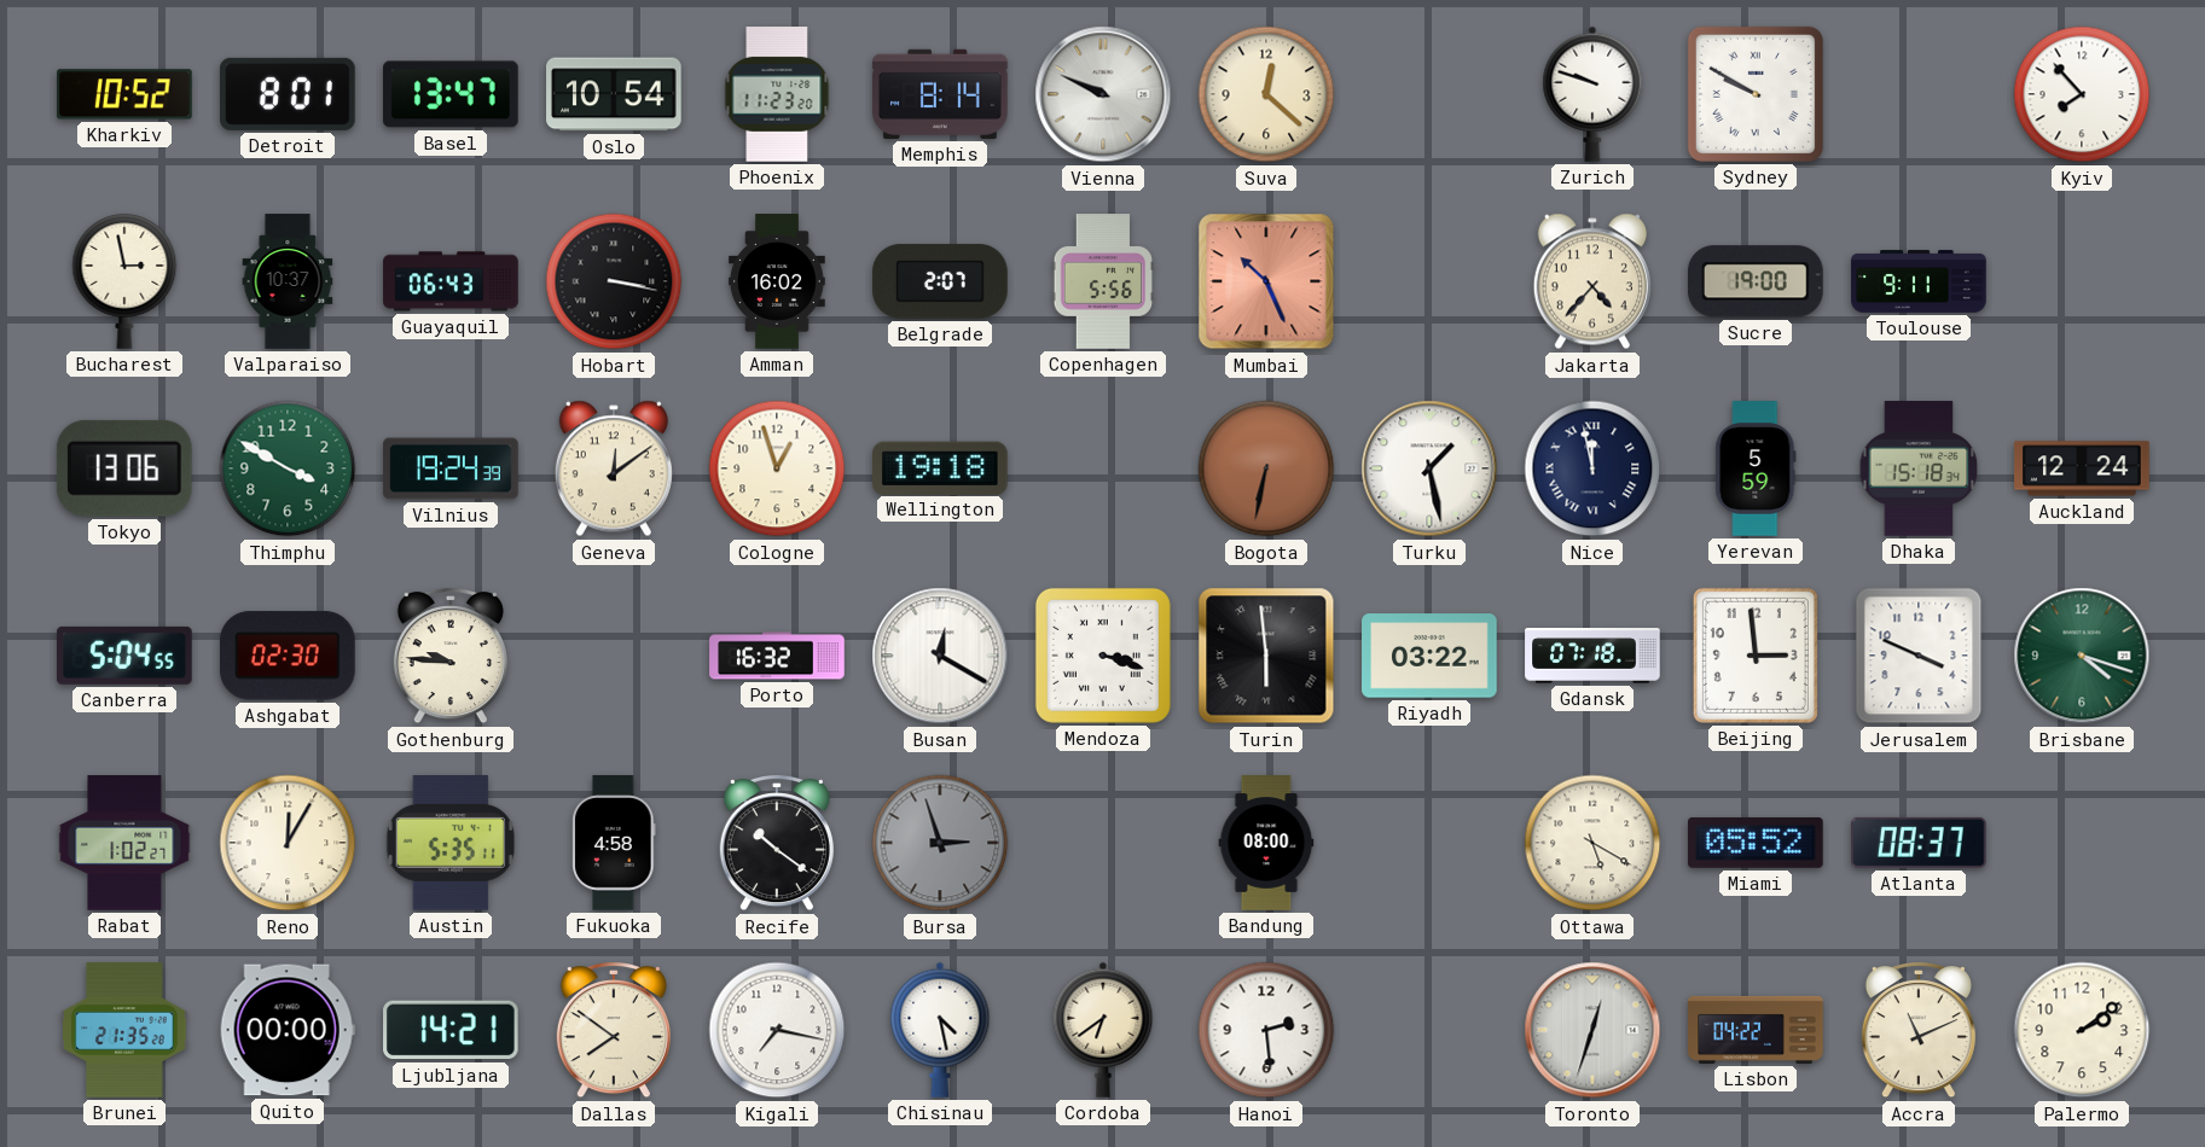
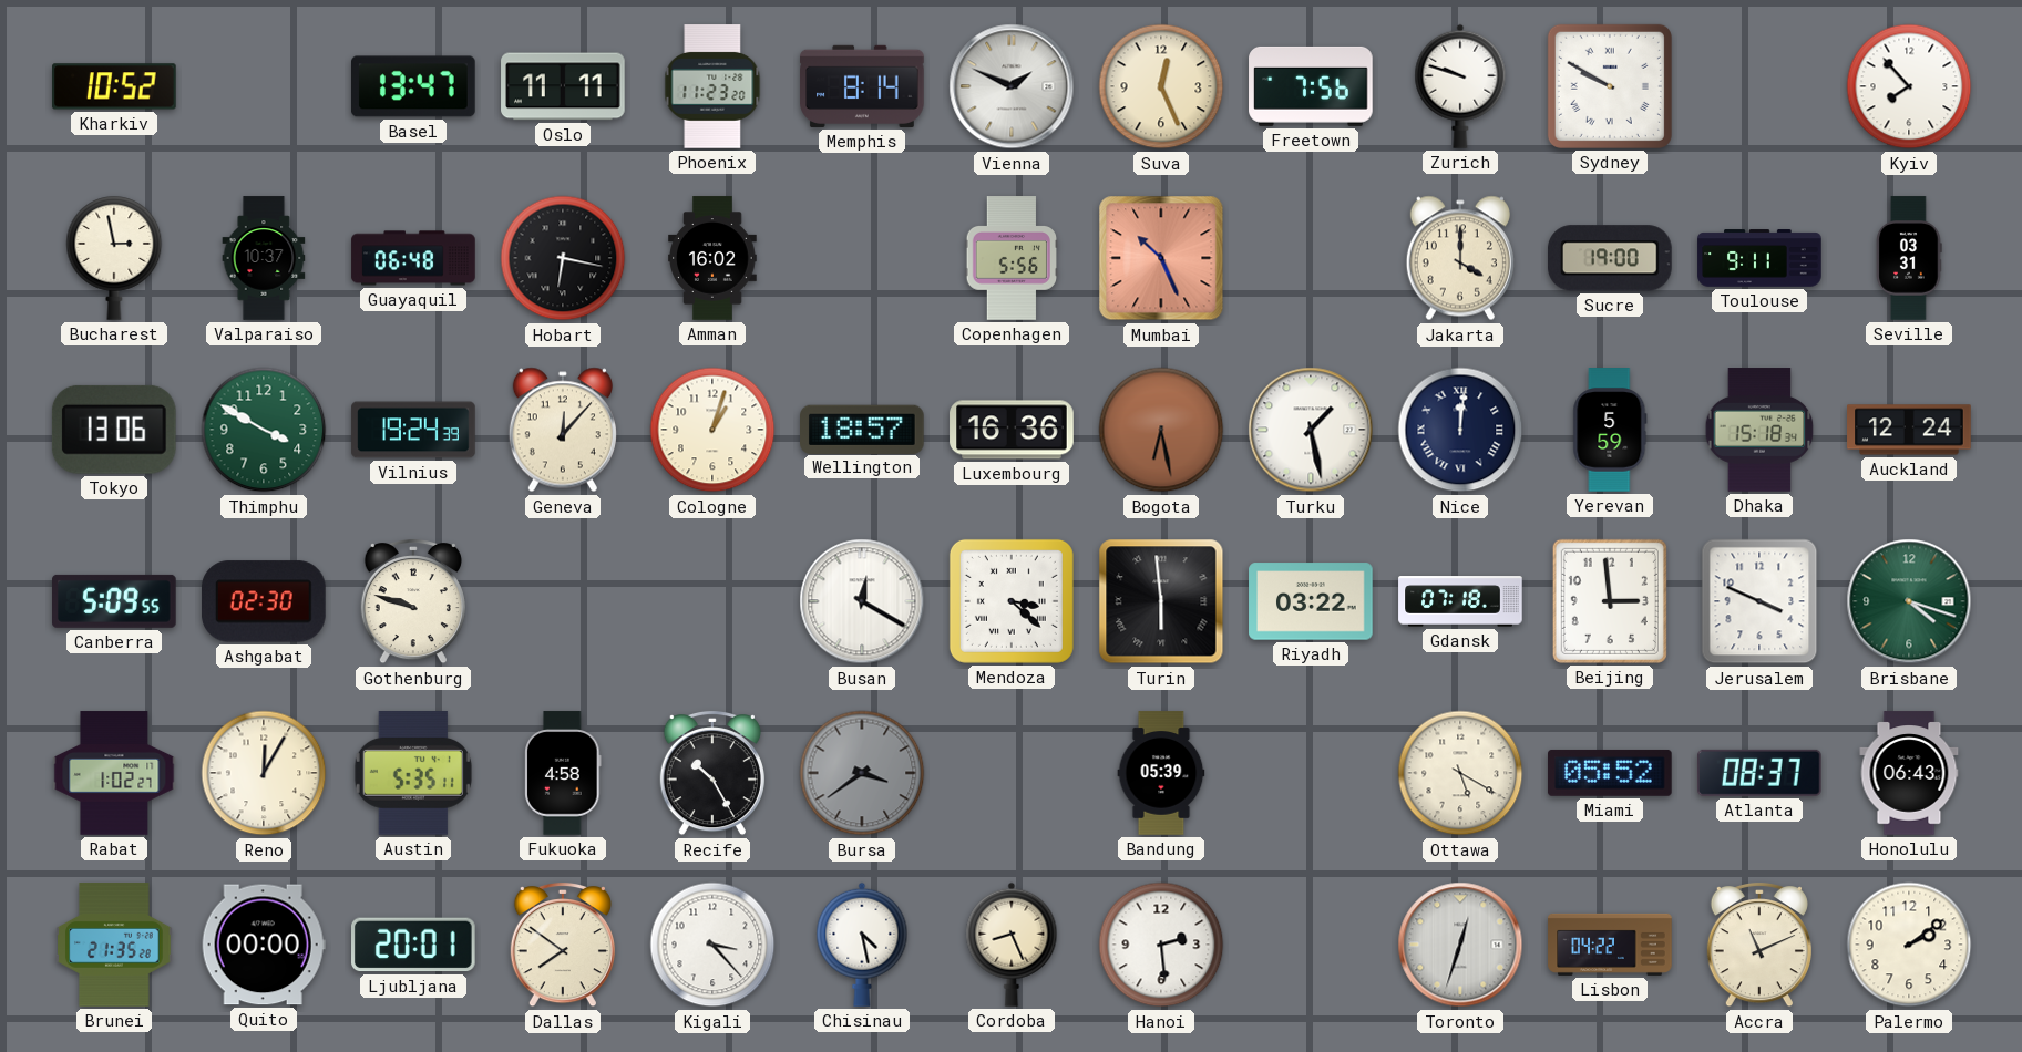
Detroit: 8:01 -> none (289, 94)
Oslo: 10:54 -> 11:11 (563, 86)
Vienna: 9:49 -> 1:49 (1012, 86)
Suva: 12:22 -> 12:26 (1161, 86)
Freetown: none -> 7:56 (1311, 86)
Guayaquil: 06:43 -> 06:48 (413, 258)
Hobart: 3:17 -> 6:17 (563, 258)
Belgrade: 2:07 -> none (940, 281)
Jakarta: 4:37 -> 4:00 (1460, 258)
Seville: none -> 03:31 (1909, 258)
Geneva: 12:09 -> 12:07 (563, 430)
Cologne: 12:57 -> 1:03 (712, 430)
Wellington: 19:18 -> 18:57 (863, 429)
Luxembourg: none -> 16:36 (1012, 430)
Bogota: 6:32 -> 6:28 (1161, 430)
Nice: 11:58 -> 12:01 (1460, 430)
Canberra: 5:04 -> 5:09 (115, 601)
Gothenburg: 9:46 -> 9:48 (413, 602)
Porto: 16:32 -> none (777, 656)
Mendoza: 3:18 -> 3:22 (1012, 601)
Recife: 10:21 -> 10:25 (712, 774)
Bursa: 2:57 -> 3:39 (862, 773)
Bandung: 08:00 -> 05:39 (1161, 773)
Honolulu: none -> 06:43 (1909, 773)
Ljubljana: 14:21 -> 20:01 (414, 945)
Kigali: 7:17 -> 3:23 (712, 945)
Cordoba: 6:39 -> 8:26 (1012, 945)
